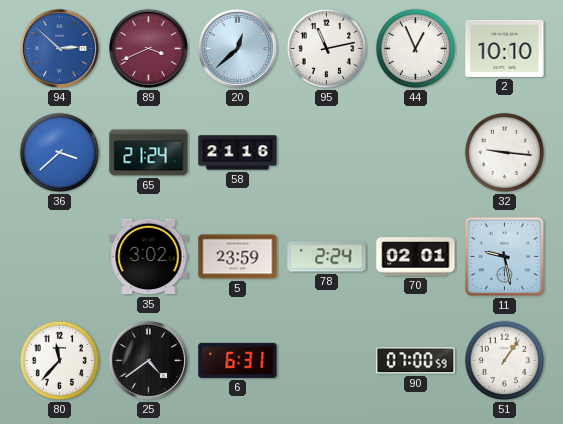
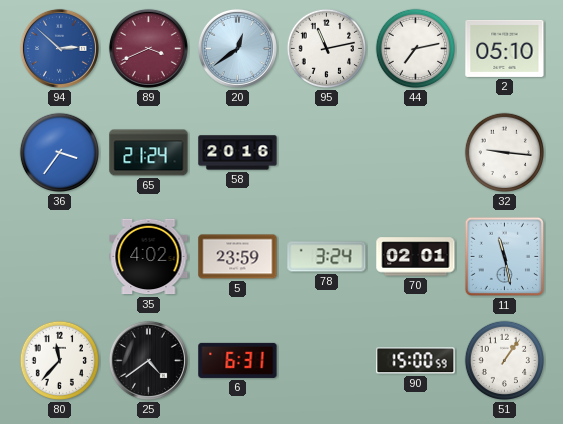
20: 12:38 -> 12:39 (237, 48)
44: 12:56 -> 7:13 (416, 49)
2: 10:10 -> 05:10 (505, 48)
36: 3:38 -> 3:36 (60, 153)
58: 21:16 -> 20:16 (238, 153)
35: 3:02 -> 4:02 (149, 257)
78: 2:24 -> 3:24 (327, 257)
11: 9:28 -> 11:28 (504, 256)
90: 07:00 -> 15:00 (416, 361)
